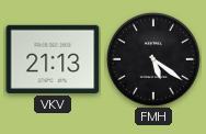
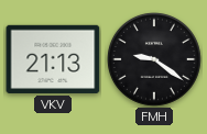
FMH: 5:21 -> 9:21 (154, 59)
